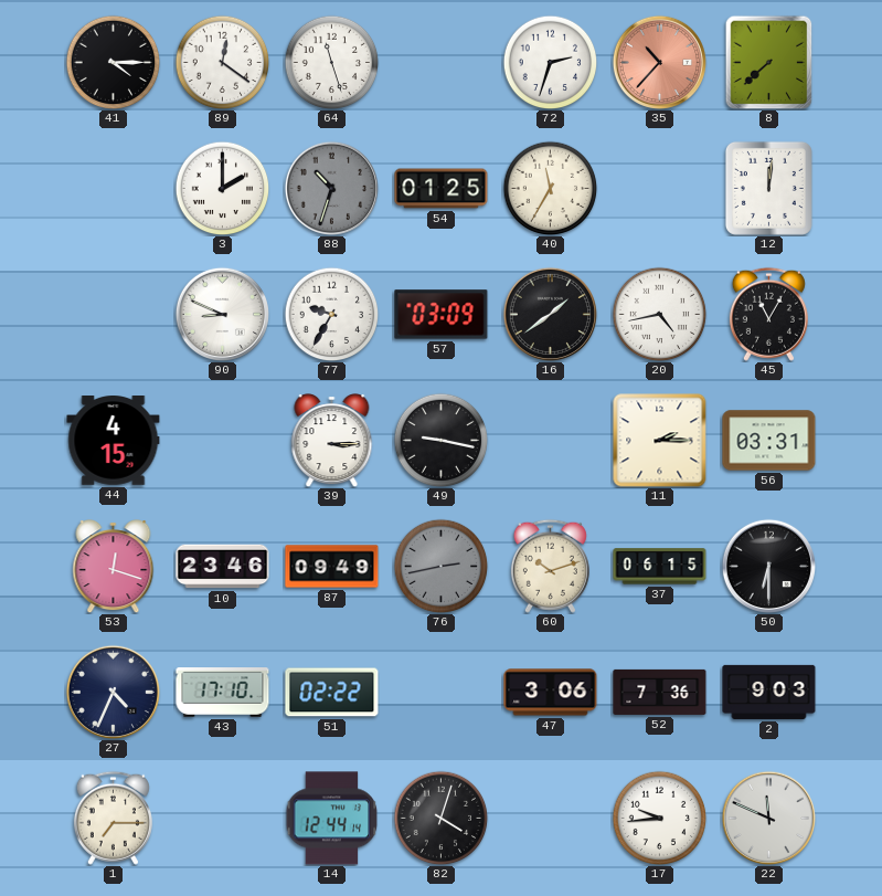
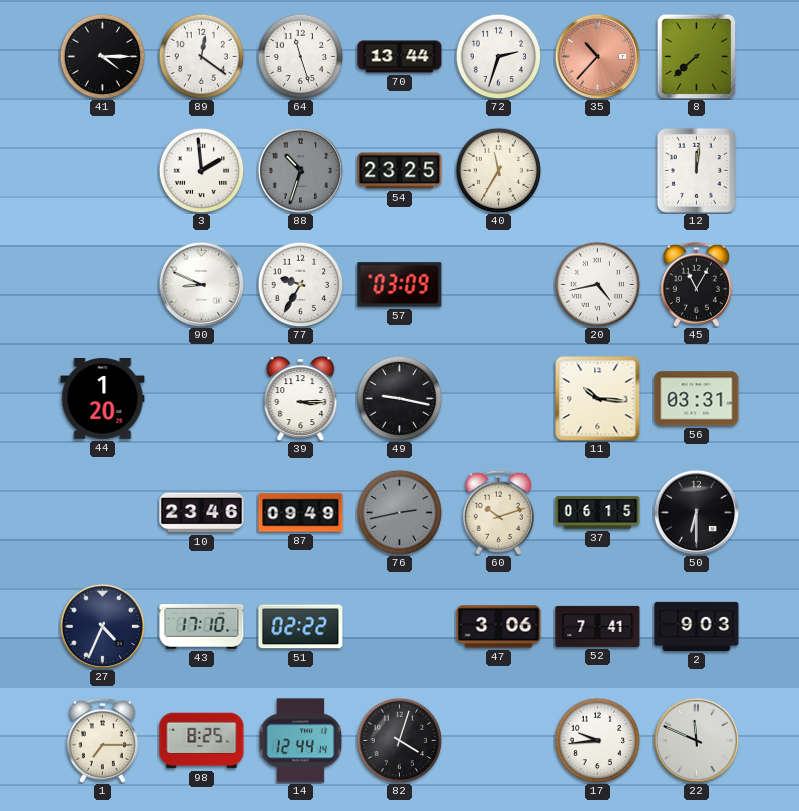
70: none -> 13:44 (400, 57)
3: 2:00 -> 1:59 (201, 170)
54: 01:25 -> 23:25 (400, 171)
16: 1:39 -> none (550, 314)
44: 4:15 -> 1:20 (103, 399)
11: 2:15 -> 10:16 (598, 399)
53: 12:18 -> none (114, 567)
52: 7:36 -> 7:41 (598, 626)
98: none -> 8:25 (202, 741)
